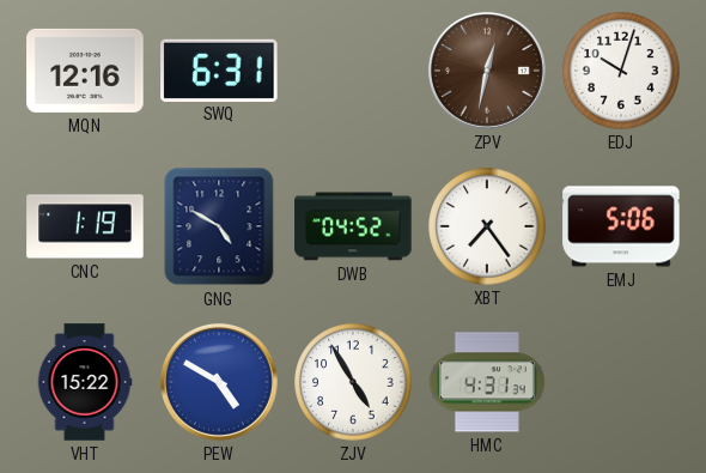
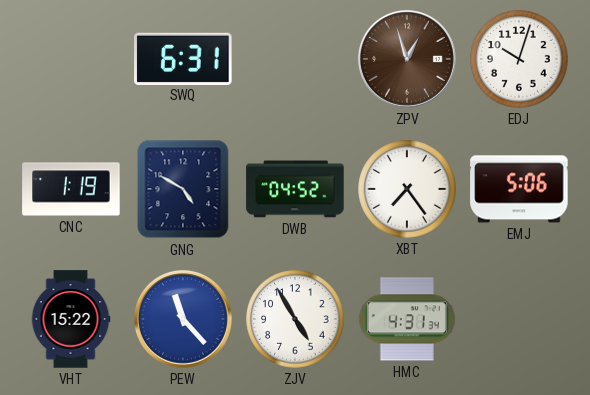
MQN: 12:16 -> none (85, 71)
ZPV: 12:32 -> 12:57 (407, 59)
PEW: 4:50 -> 11:23 (183, 319)
